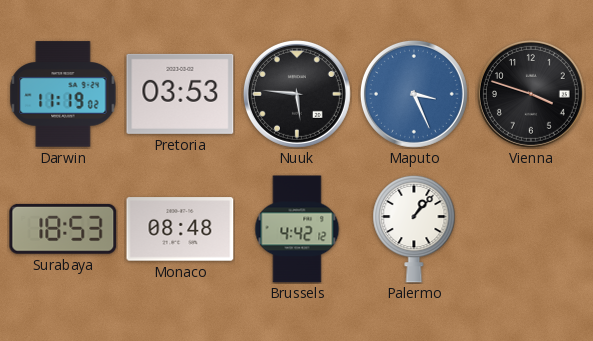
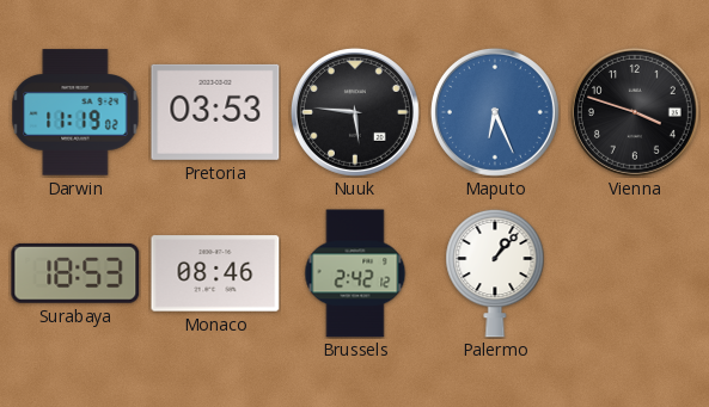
Maputo: 3:26 -> 6:26 (495, 112)
Monaco: 08:48 -> 08:46 (215, 273)
Brussels: 4:42 -> 2:42 (355, 273)
